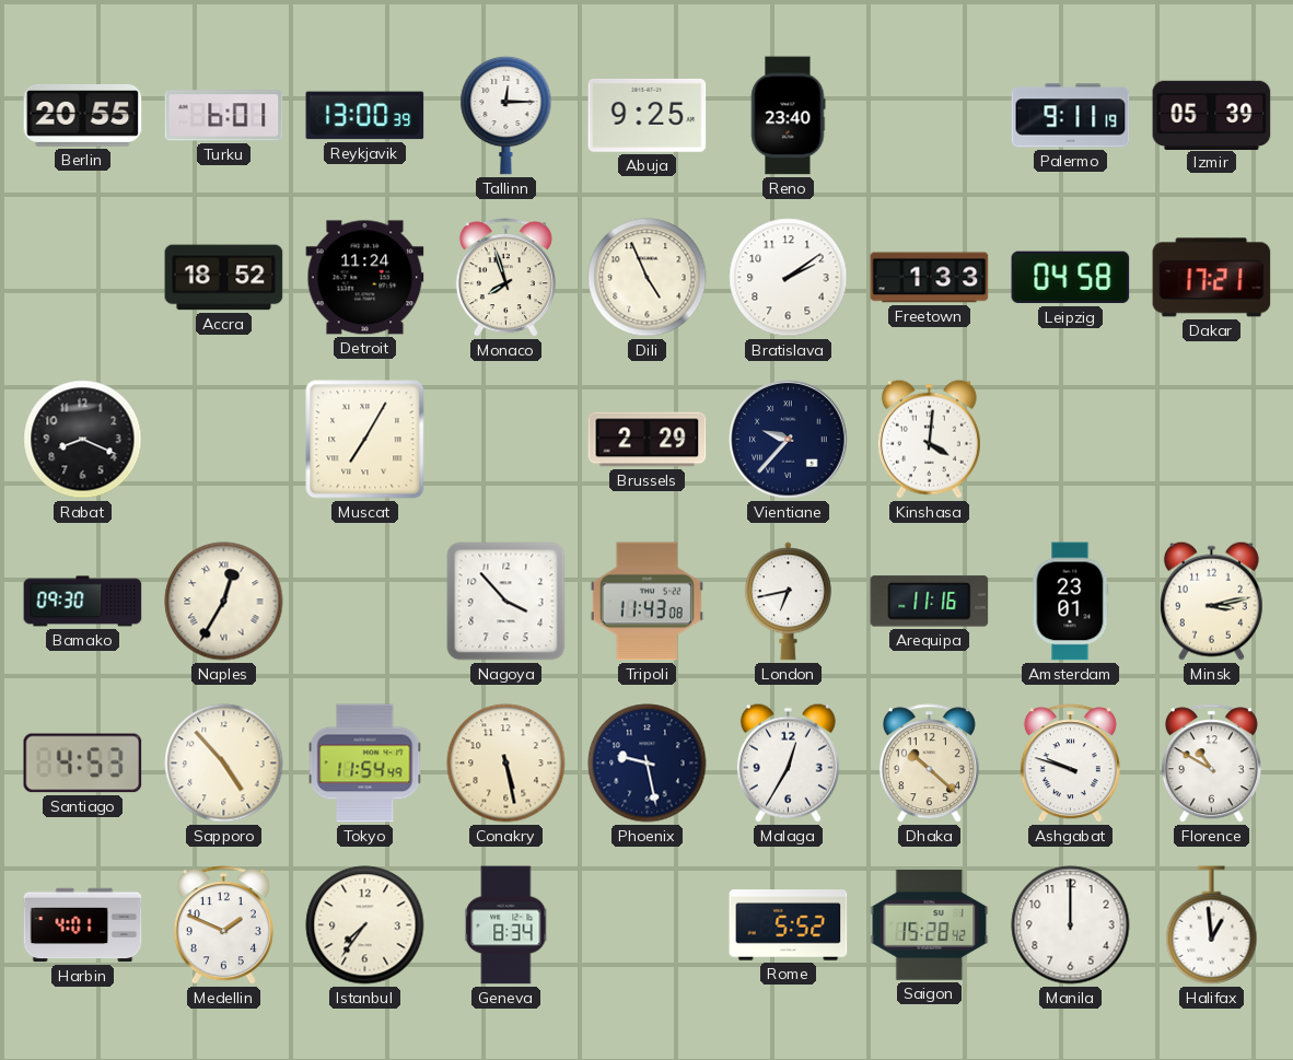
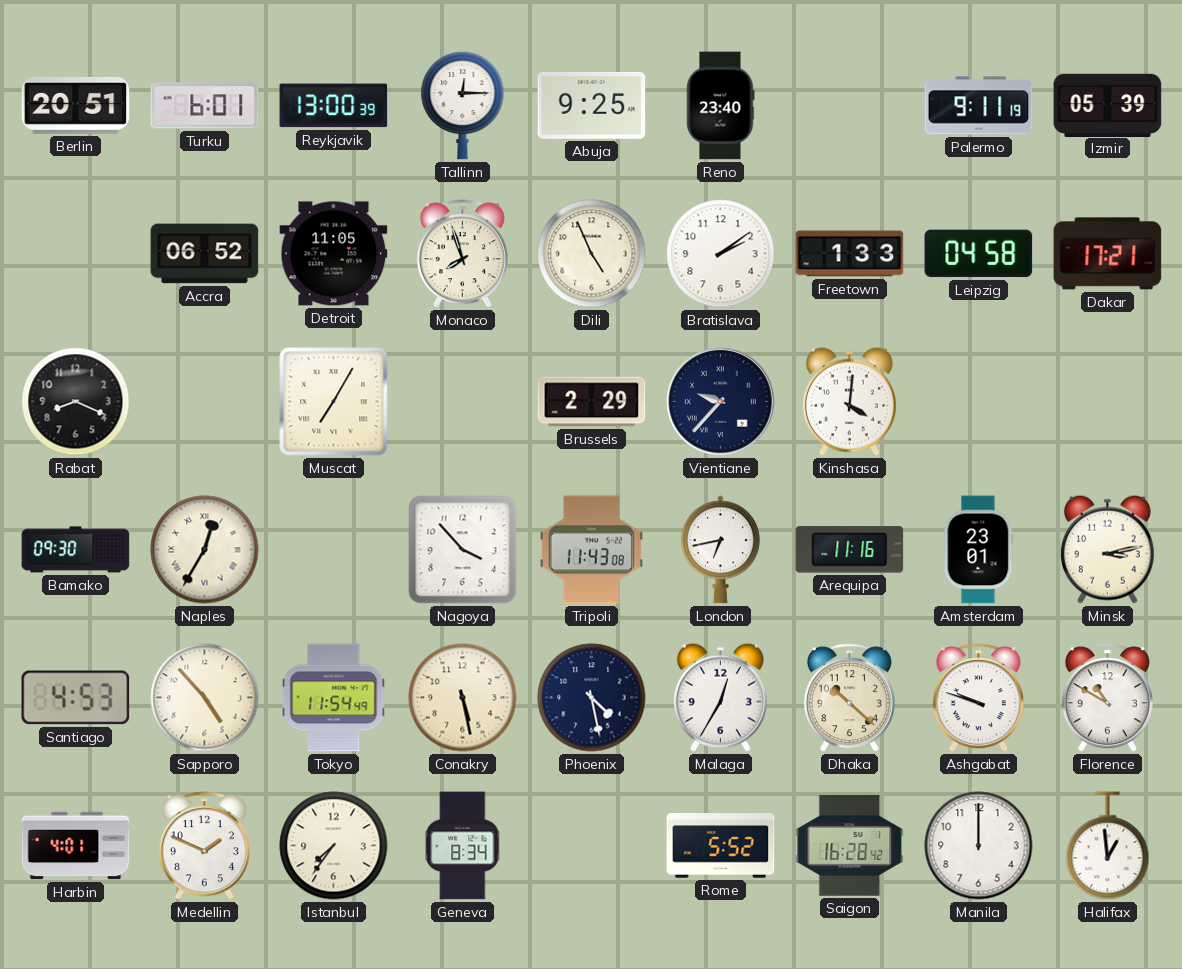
Berlin: 20:55 -> 20:51 (76, 105)
Accra: 18:52 -> 06:52 (205, 254)
Detroit: 11:24 -> 11:05 (334, 254)
Phoenix: 9:28 -> 4:28 (592, 698)
Saigon: 15:28 -> 16:28 (850, 846)
